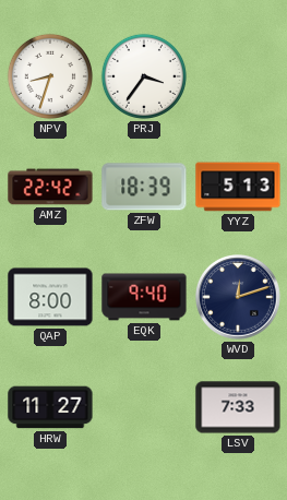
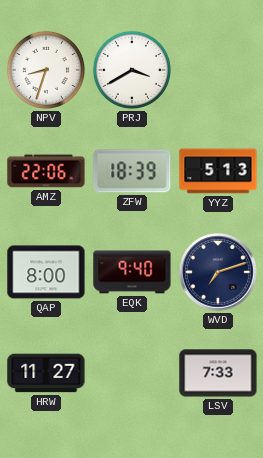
PRJ: 3:36 -> 3:40 (132, 70)
AMZ: 22:42 -> 22:06 (46, 171)
WVD: 12:12 -> 7:12 (219, 273)
